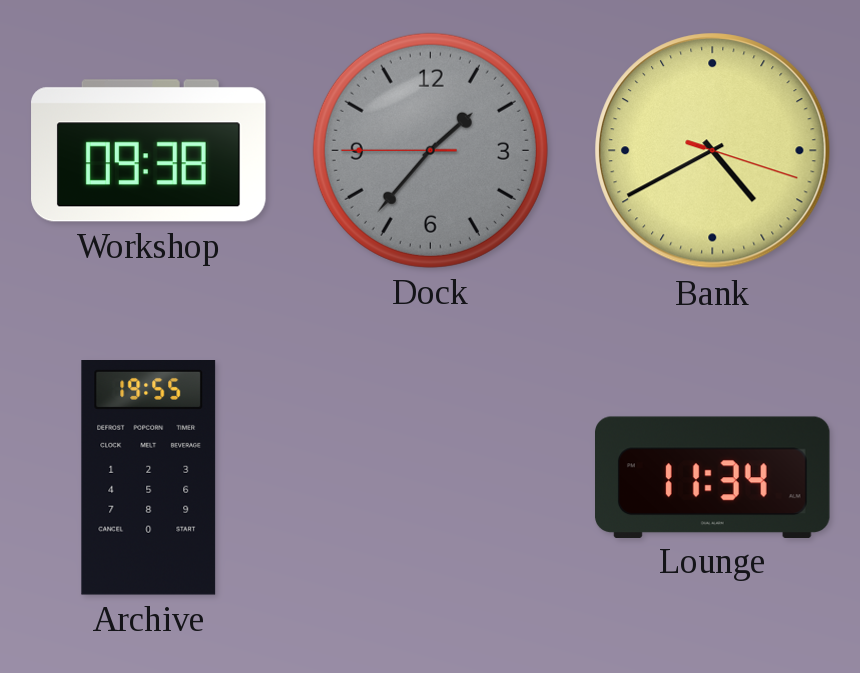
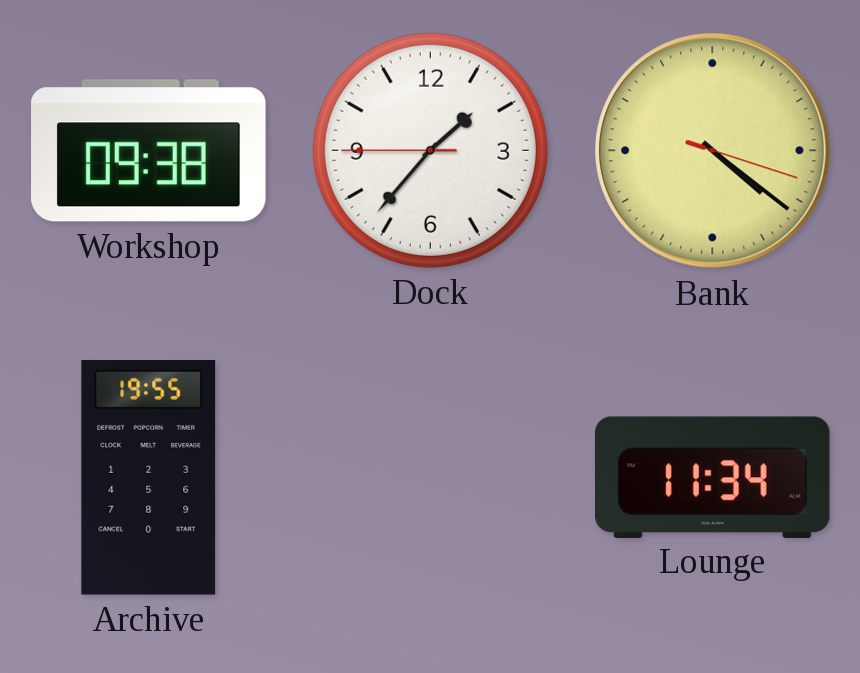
Dock dial: grey -> white (430, 150)
Bank: 4:40 -> 4:21 (713, 151)
